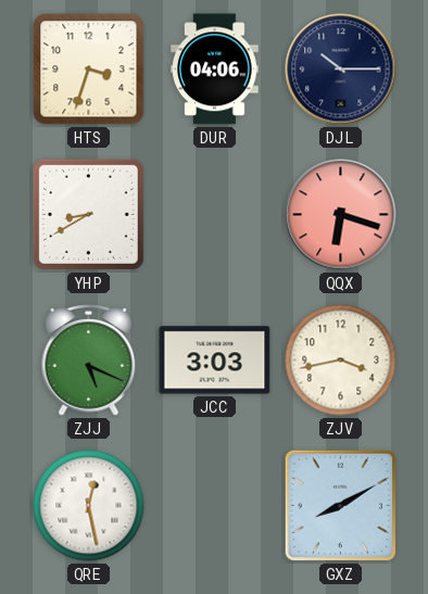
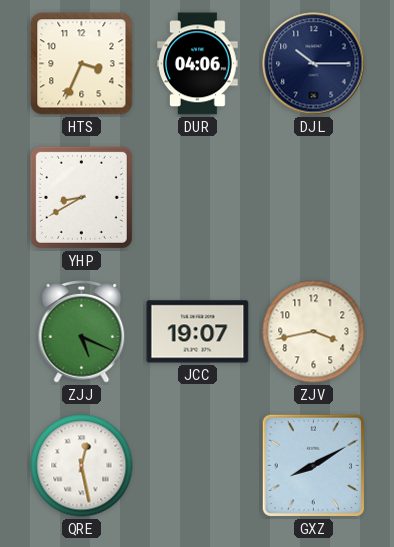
HTS: 3:33 -> 3:34 (82, 64)
QQX: 6:18 -> none (341, 215)
JCC: 3:03 -> 19:07 (198, 332)
